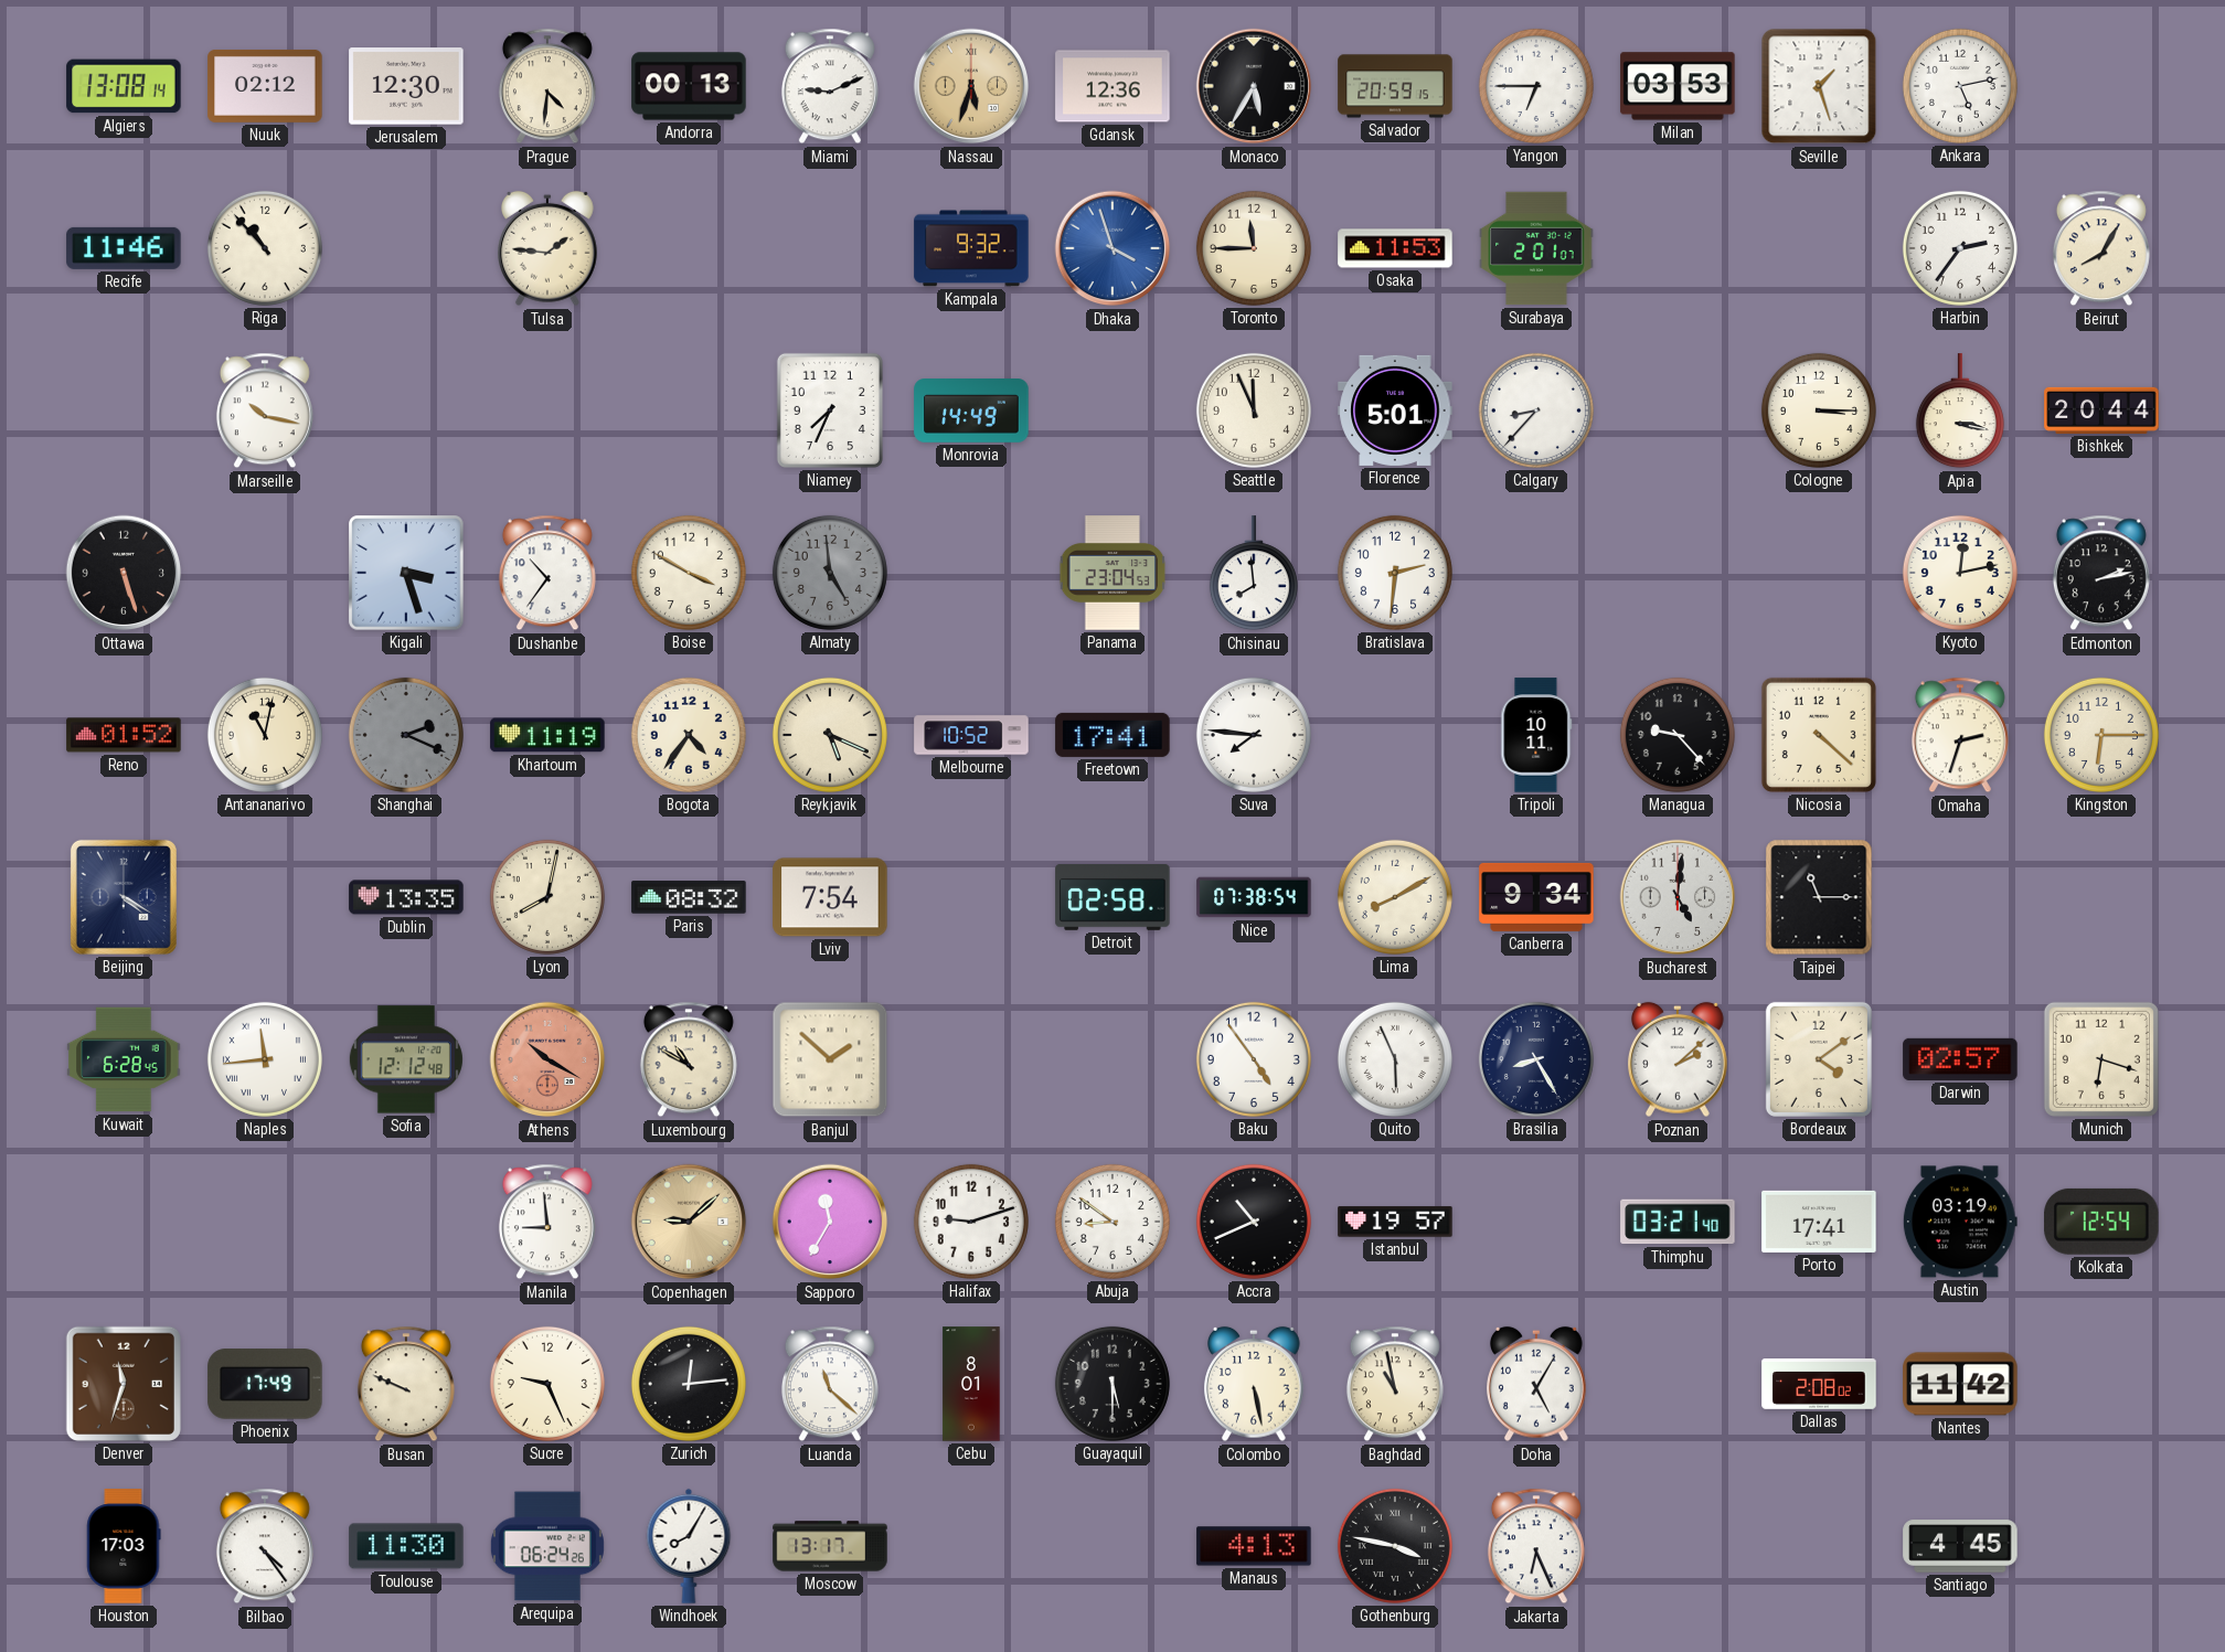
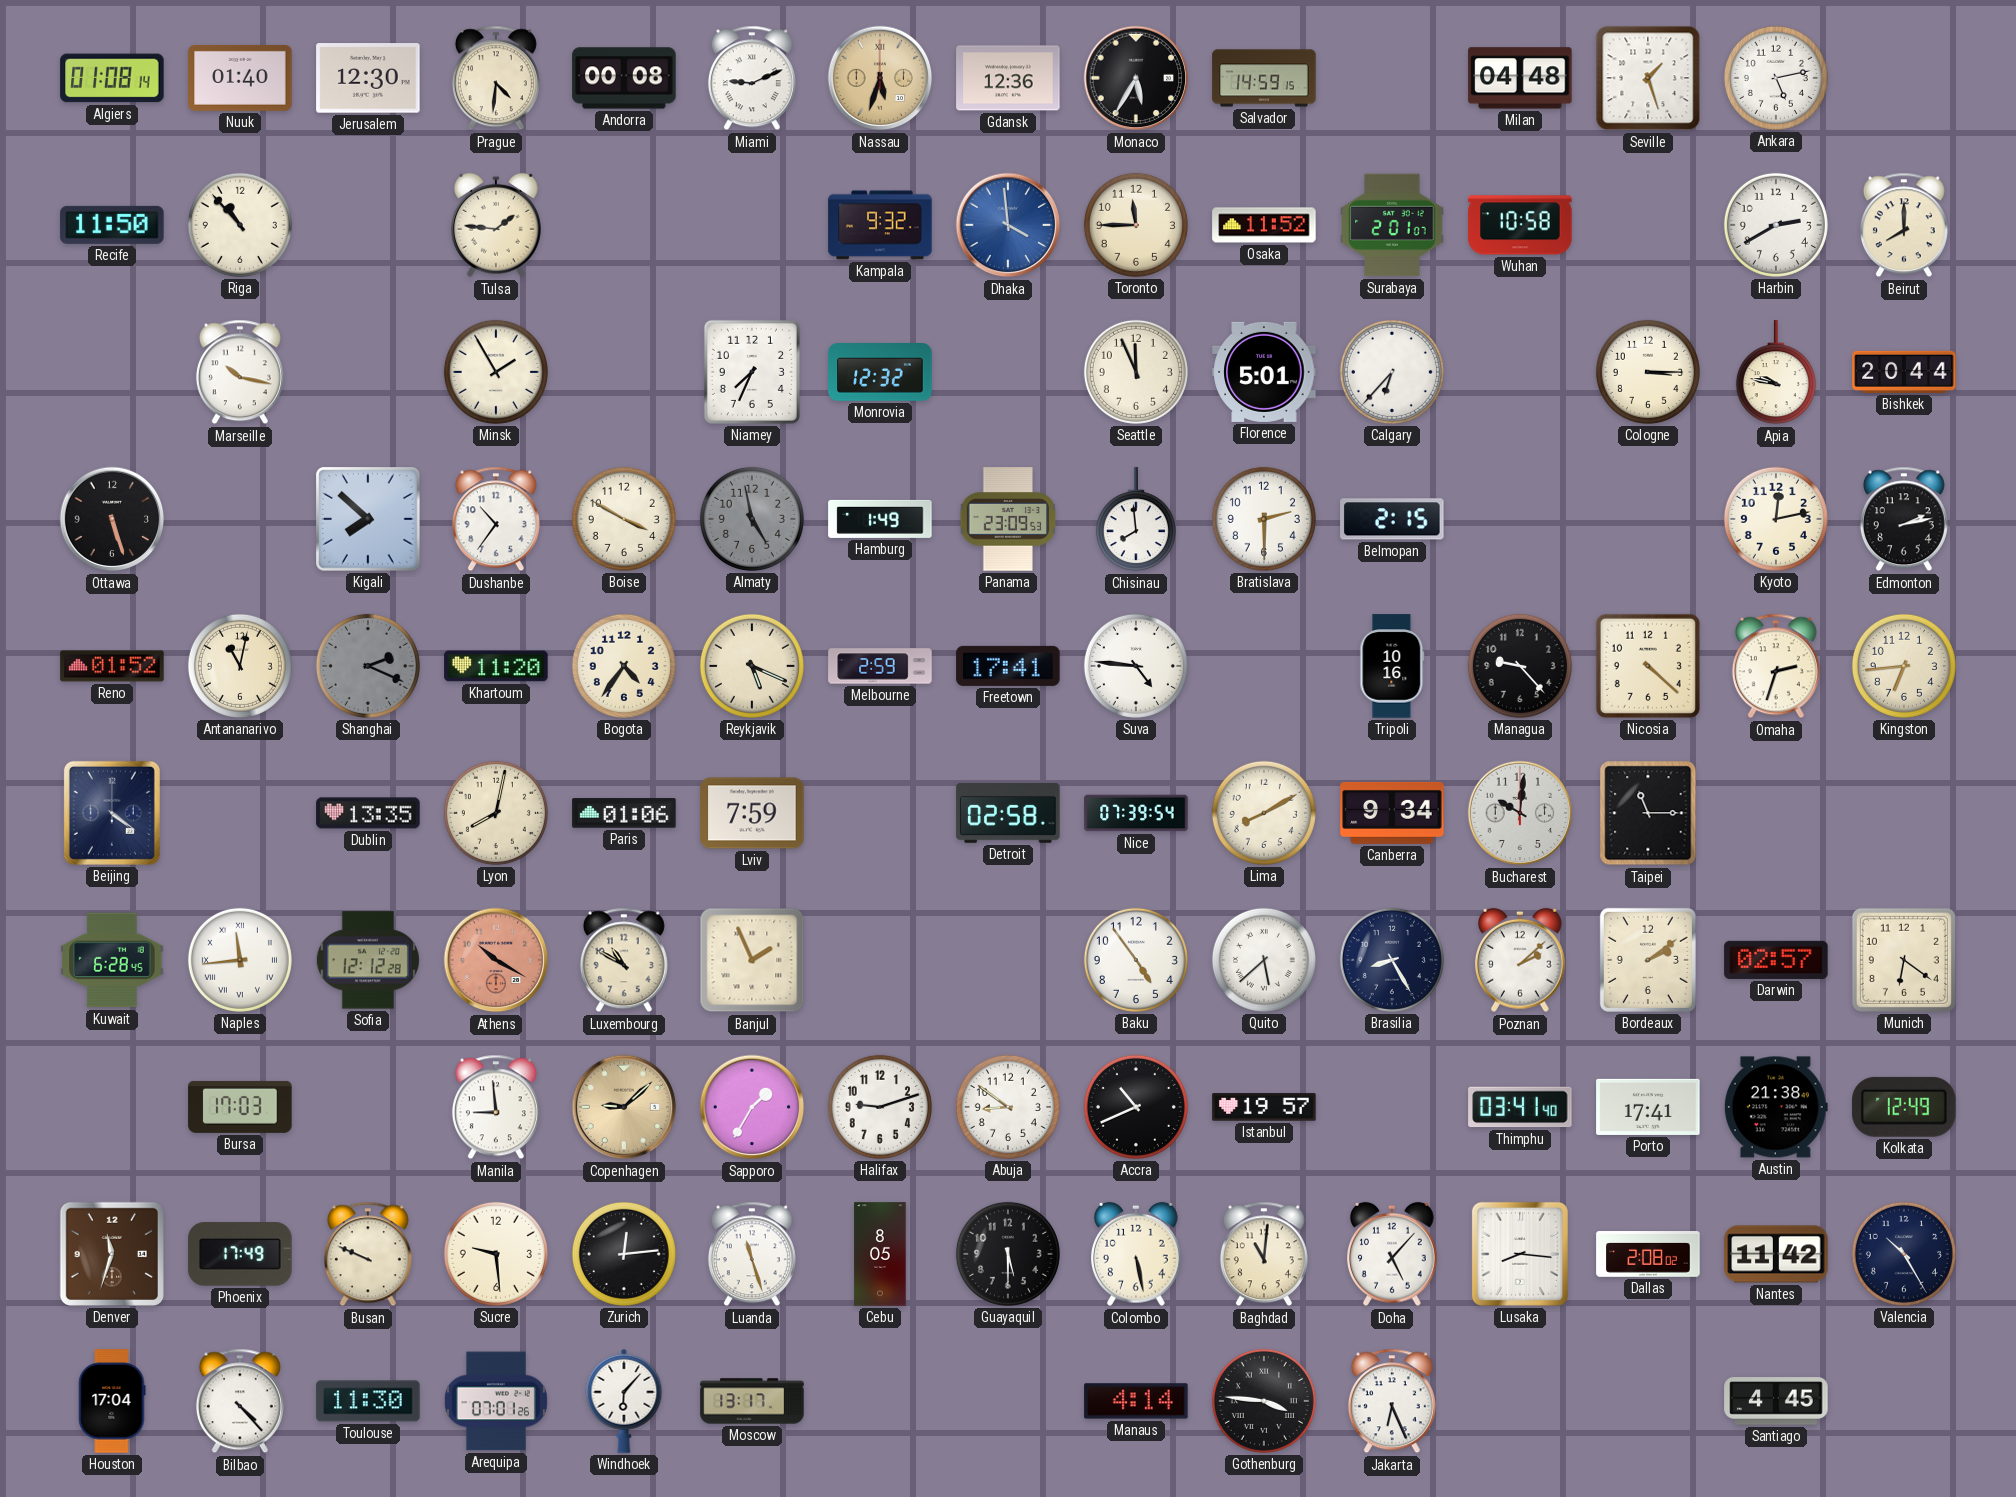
Algiers: 13:08 -> 01:08 (112, 78)
Nuuk: 02:12 -> 01:40 (240, 78)
Andorra: 00:13 -> 00:08 (624, 78)
Salvador: 20:59 -> 14:59 (1264, 78)
Yangon: 6:45 -> none (1536, 86)
Milan: 03:53 -> 04:48 (1520, 78)
Recife: 11:46 -> 11:50 (112, 225)
Dhaka: 3:57 -> 3:59 (1008, 225)
Osaka: 11:53 -> 11:52 (1264, 225)
Wuhan: none -> 10:58 (1520, 225)
Harbin: 2:36 -> 2:40 (1776, 225)
Beirut: 8:05 -> 8:00 (1904, 225)
Minsk: none -> 1:55 (496, 372)
Monrovia: 14:49 -> 12:32 (880, 373)
Calgary: 8:37 -> 6:37 (1392, 372)
Apia: 3:17 -> 9:47 (1776, 373)
Kigali: 3:27 -> 7:52 (368, 519)
Almaty: 4:59 -> 4:58 (752, 519)
Hamburg: none -> 1:49 (880, 519)
Panama: 23:04 -> 23:09 (1008, 519)
Bratislava: 2:31 -> 2:30 (1264, 519)
Belmopan: none -> 2:15 (1392, 519)
Khartoum: 11:19 -> 11:20 (496, 666)
Melbourne: 10:52 -> 2:59 (880, 666)
Suva: 7:46 -> 4:46 (1136, 666)
Tripoli: 10:11 -> 10:16 (1392, 666)
Kingston: 6:15 -> 6:44 (1904, 666)
Beijing: 4:20 -> 4:21 (112, 813)
Paris: 08:32 -> 01:06 (624, 813)
Lviv: 7:54 -> 7:59 (752, 813)
Nice: 07:38 -> 07:39 (1136, 813)
Bucharest: 5:01 -> 10:01 (1520, 813)
Sofia: 12:12:48 -> 12:12:28 (368, 960)
Banjul: 1:52 -> 1:56 (752, 960)
Quito: 5:56 -> 5:38 (1264, 960)
Bordeaux: 4:09 -> 2:09 (1648, 960)
Munich: 6:18 -> 6:21 (1904, 960)
Bursa: none -> 17:03 (240, 1107)
Sapporo: 11:35 -> 1:35 (752, 1107)
Thimphu: 03:21 -> 03:41 (1520, 1107)
Austin: 03:19 -> 21:38 (1776, 1107)
Kolkata: 12:54 -> 12:49 (1904, 1107)
Sucre: 9:26 -> 9:29 (496, 1254)
Luanda: 11:22 -> 11:27 (752, 1254)
Cebu: 8:01 -> 8:05 (880, 1254)
Baghdad: 10:58 -> 11:01 (1264, 1254)
Doha: 5:05 -> 5:07 (1393, 1254)
Lusaka: none -> 8:16 (1520, 1254)
Valencia: none -> 10:25 (1904, 1254)
Houston: 17:03 -> 17:04 (112, 1401)
Bilbao: 4:24 -> 4:23 (240, 1401)
Arequipa: 06:24 -> 07:01 (496, 1401)
Windhoek: 8:05 -> 6:07 (624, 1401)
Manaus: 4:13 -> 4:14 (1136, 1401)
Gothenburg: 3:47 -> 3:46 (1264, 1401)
